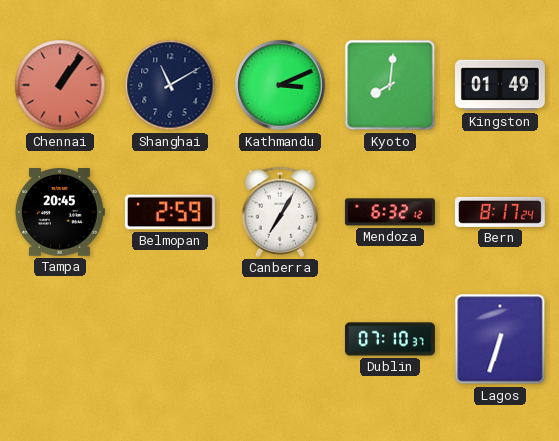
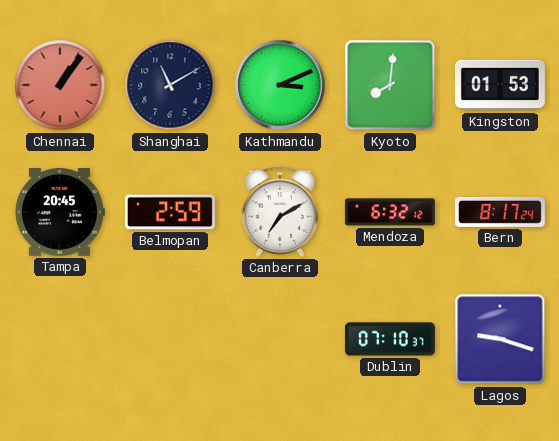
Kingston: 01:49 -> 01:53 (500, 85)
Canberra: 7:05 -> 7:10 (280, 212)
Lagos: 6:33 -> 9:18 (500, 339)
